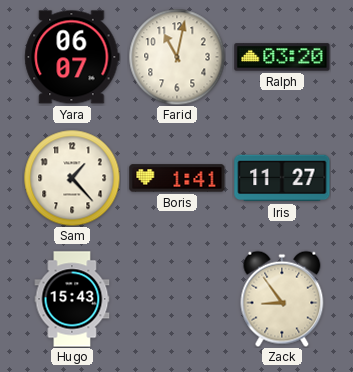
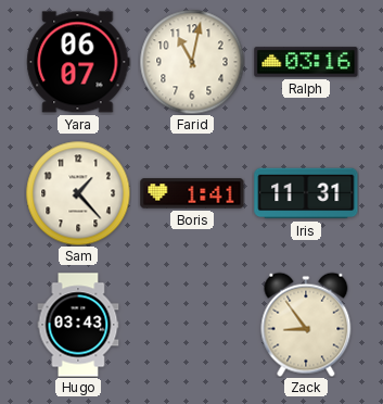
Ralph: 03:20 -> 03:16 (306, 62)
Iris: 11:27 -> 11:31 (306, 193)
Hugo: 15:43 -> 03:43 (78, 325)
